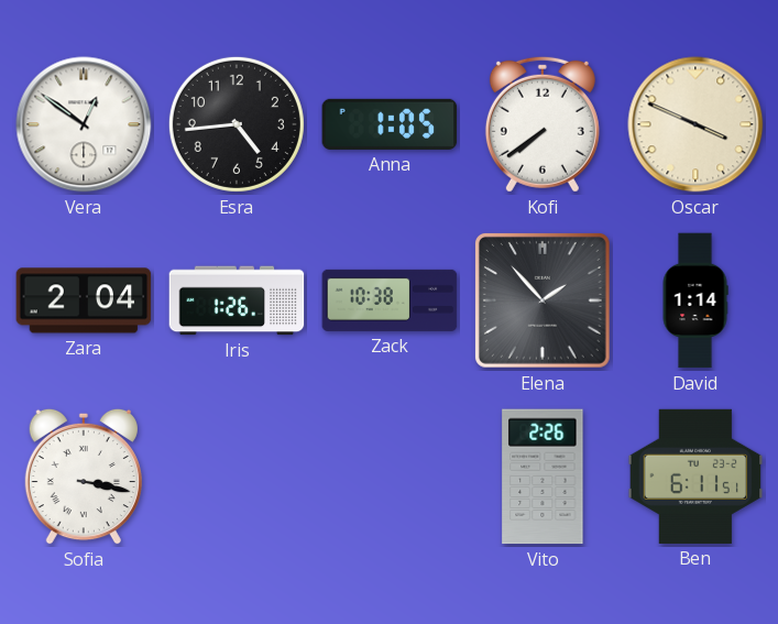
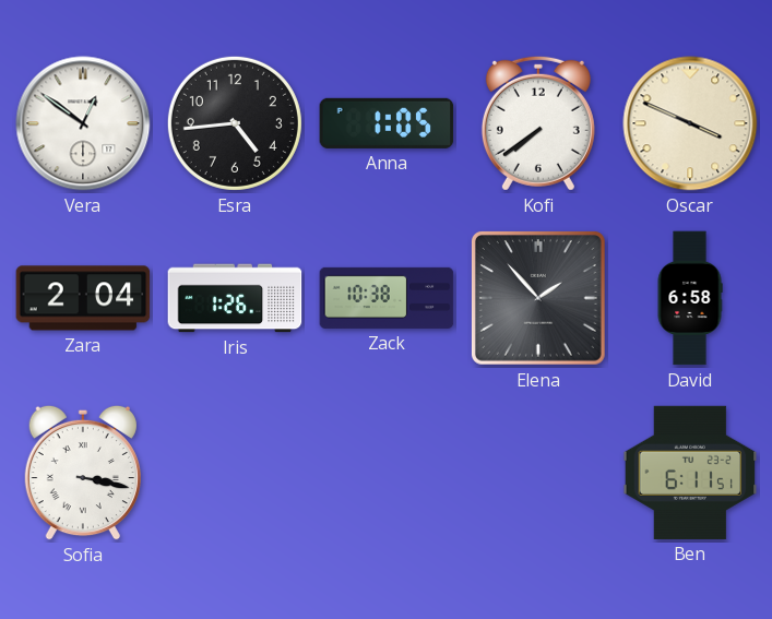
David: 1:14 -> 6:58 (690, 298)
Vito: 2:26 -> none (543, 477)
